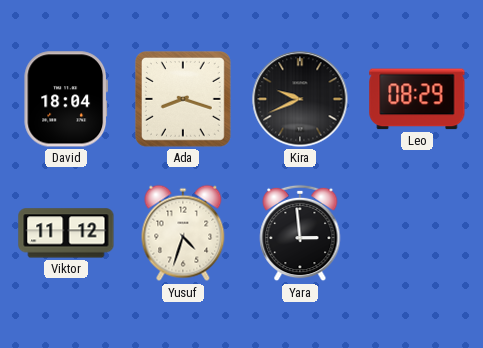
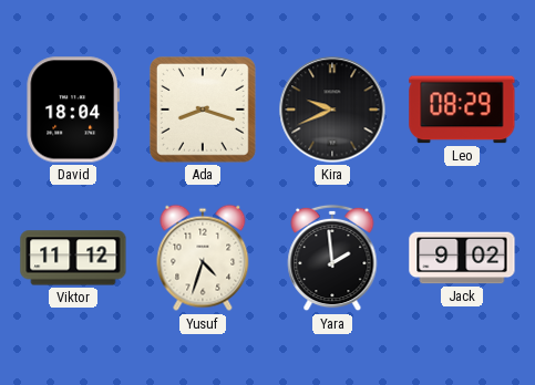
Yara: 2:59 -> 1:59 (332, 258)
Jack: none -> 9:02 (462, 258)
